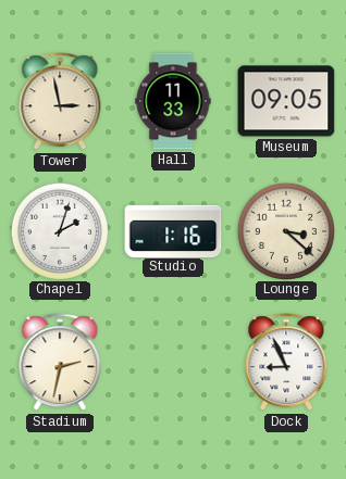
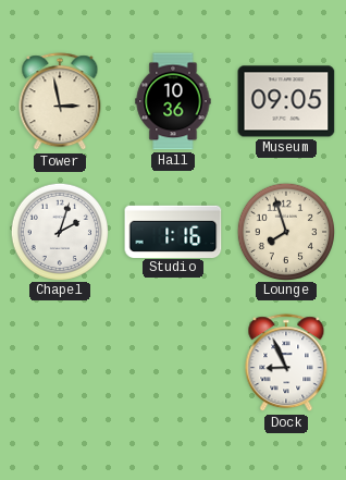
Hall: 11:33 -> 10:36 (173, 101)
Lounge: 3:22 -> 7:57 (285, 231)
Stadium: 2:32 -> none (60, 363)
